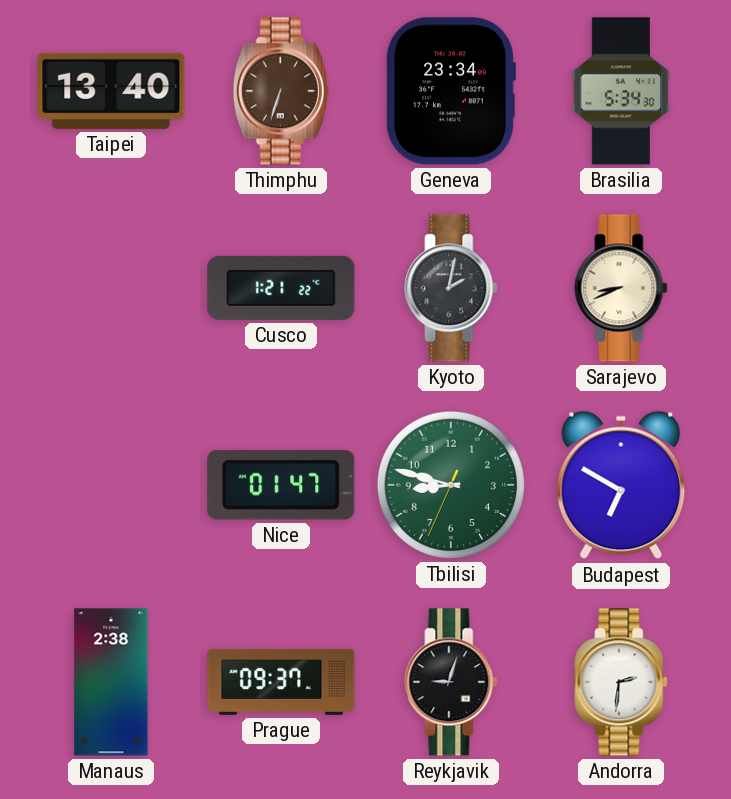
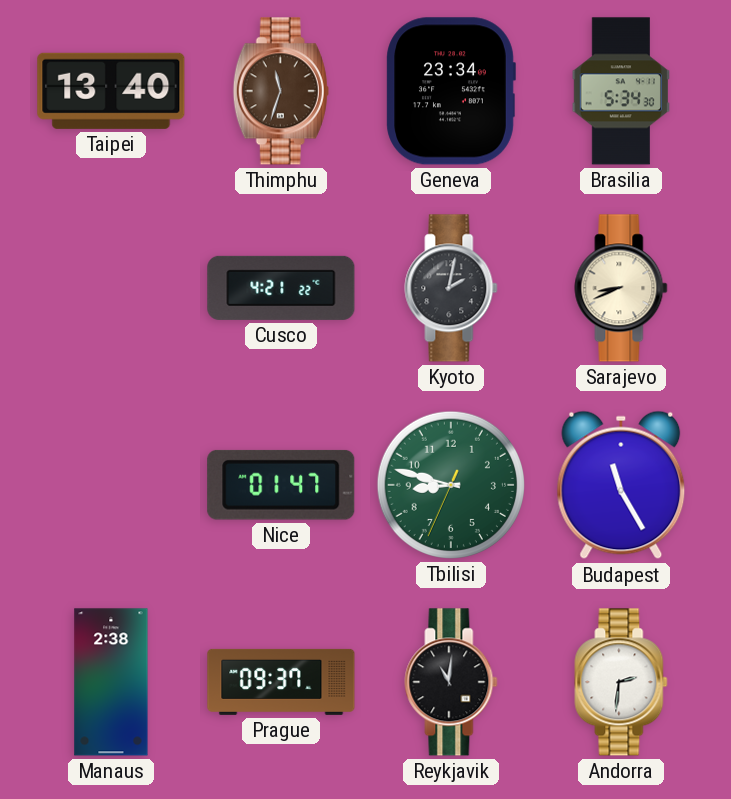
Thimphu: 6:33 -> 11:33 (281, 91)
Cusco: 1:21 -> 4:21 (281, 288)
Budapest: 6:50 -> 11:25 (621, 485)
Reykjavik: 9:03 -> 11:01 (451, 682)
